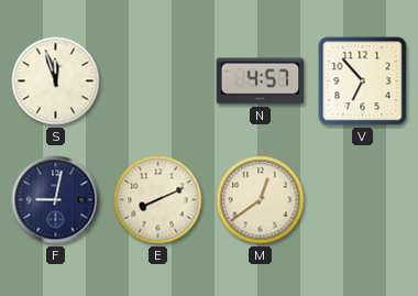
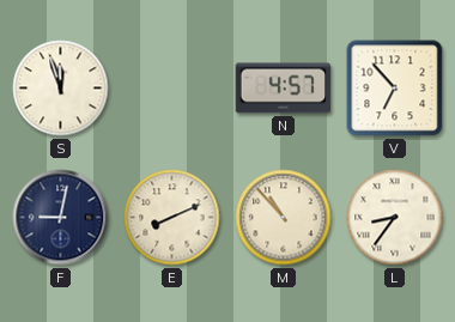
M: 12:39 -> 10:53 (284, 218)
L: none -> 8:36 (395, 218)
